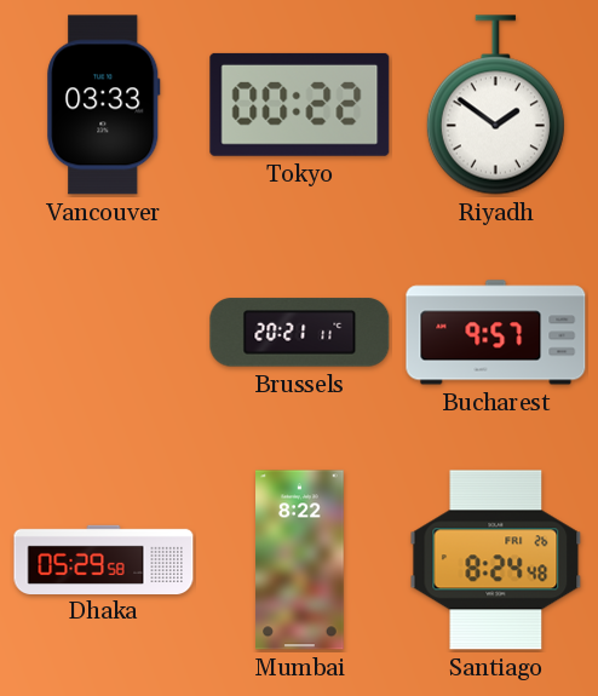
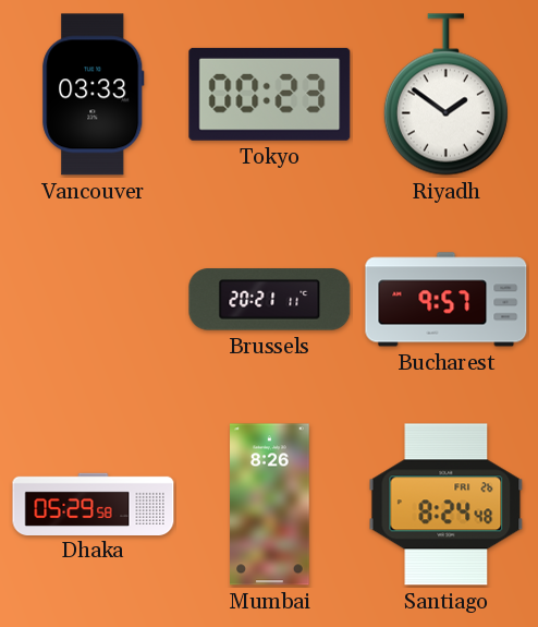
Tokyo: 00:22 -> 00:23 (270, 94)
Mumbai: 8:22 -> 8:26 (270, 505)
